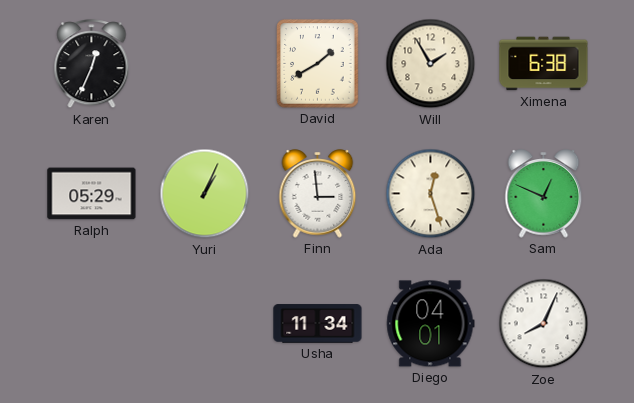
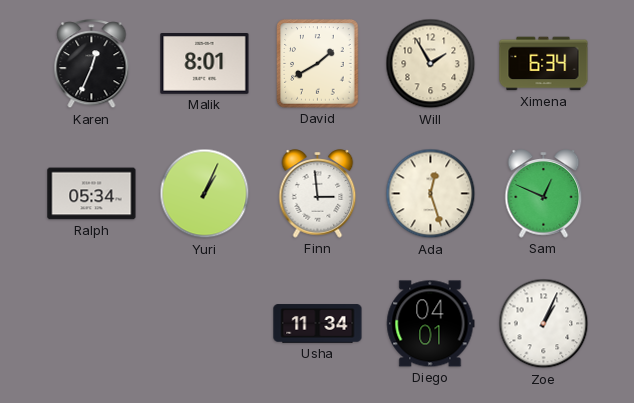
Malik: none -> 8:01 (205, 64)
Ximena: 6:38 -> 6:34 (544, 64)
Ralph: 05:29 -> 05:34 (92, 194)
Zoe: 8:04 -> 1:04 (544, 324)
